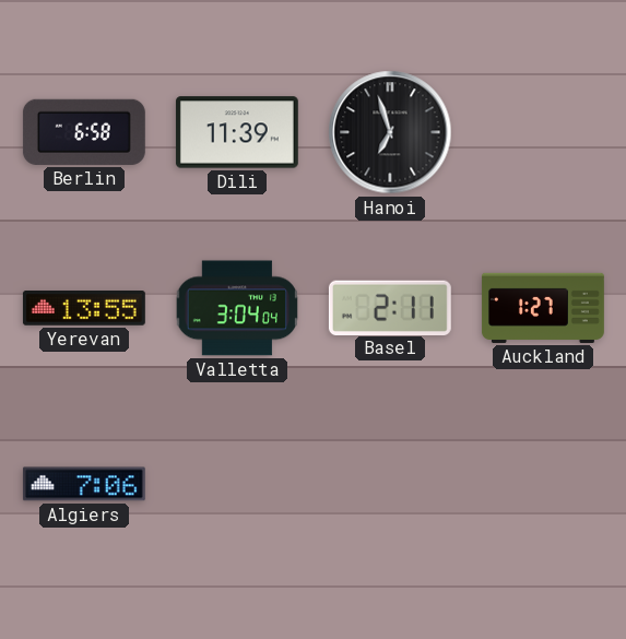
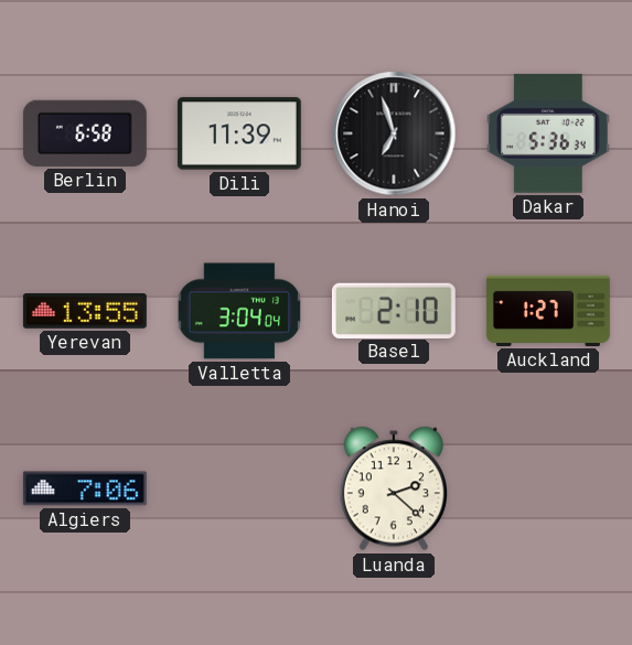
Dakar: none -> 5:36 (548, 133)
Basel: 2:11 -> 2:10 (394, 310)
Luanda: none -> 2:22 (394, 488)
